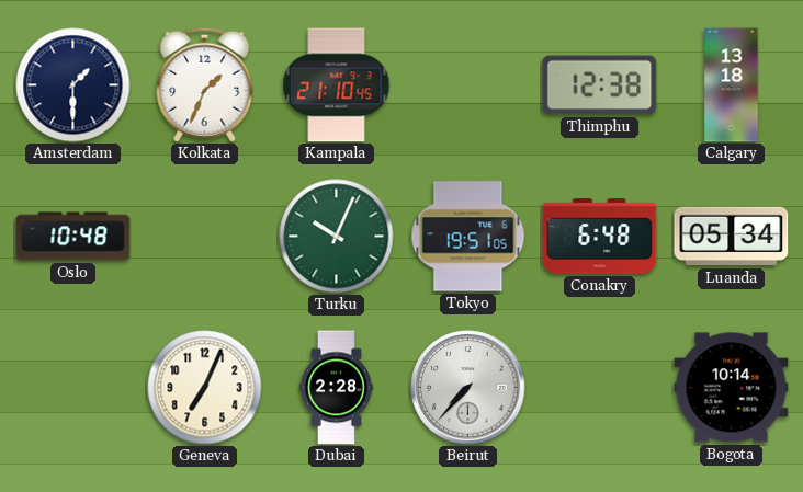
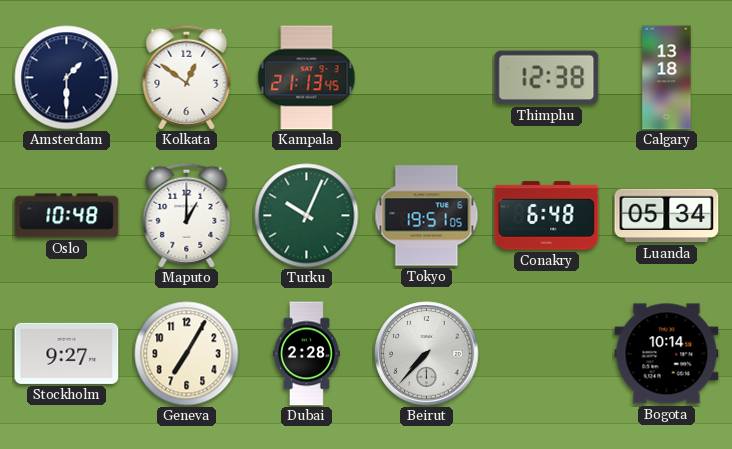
Kolkata: 1:34 -> 12:51 (187, 77)
Kampala: 21:10 -> 21:13 (307, 78)
Maputo: none -> 1:00 (187, 215)
Stockholm: none -> 9:27 (67, 353)
Geneva: 7:04 -> 7:05 (187, 354)
